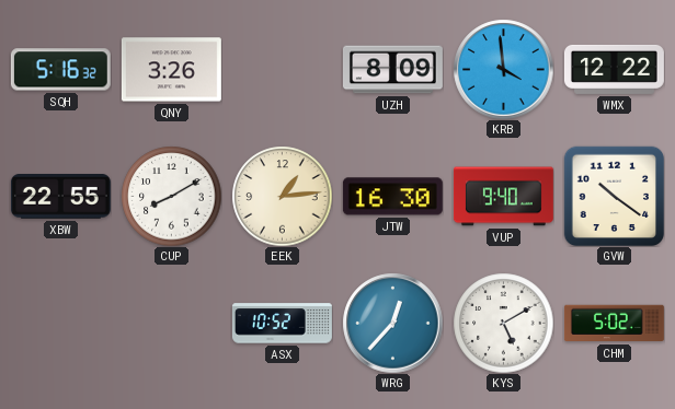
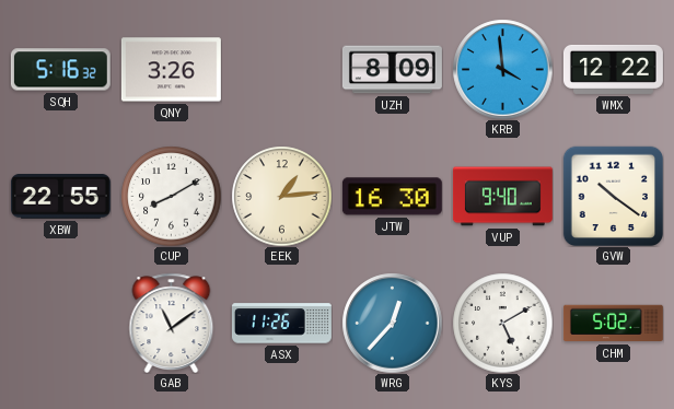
GAB: none -> 11:09 (172, 323)
ASX: 10:52 -> 11:26 (281, 324)
